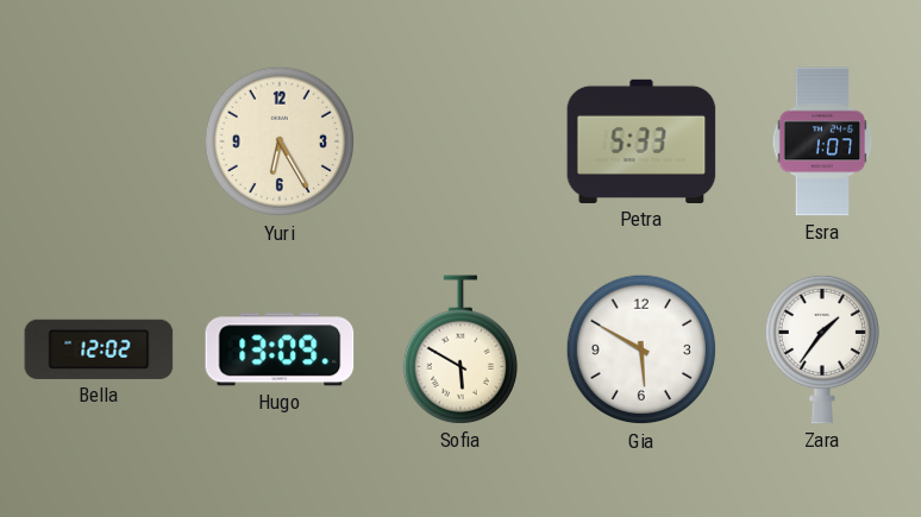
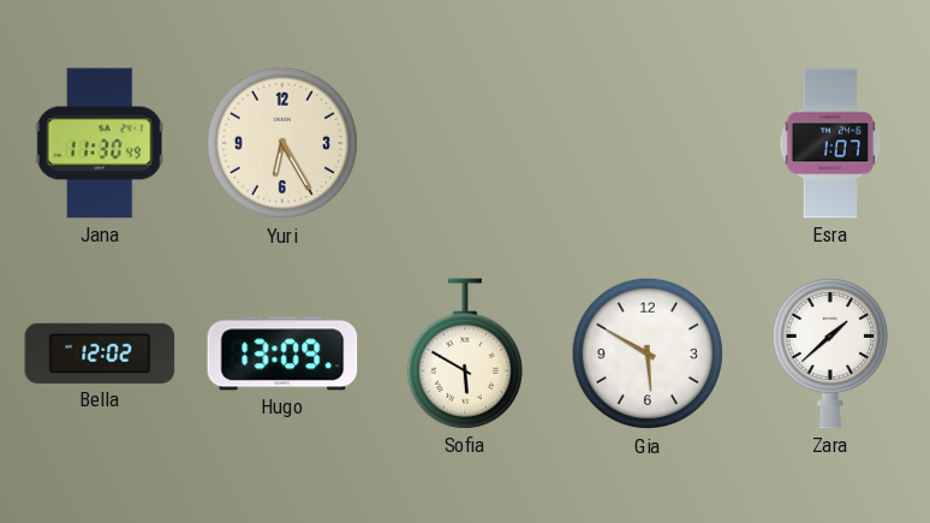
Jana: none -> 11:30 (100, 143)
Petra: 5:33 -> none (641, 141)
Zara: 1:36 -> 1:38 (830, 353)
